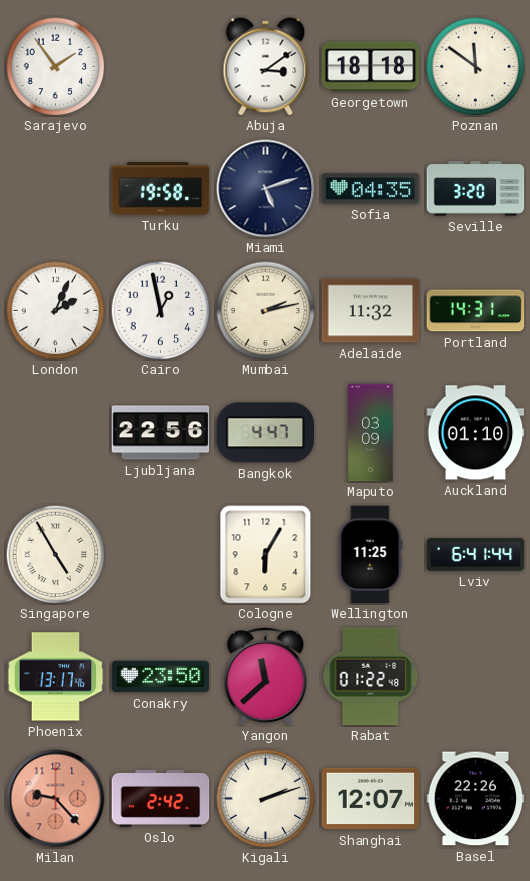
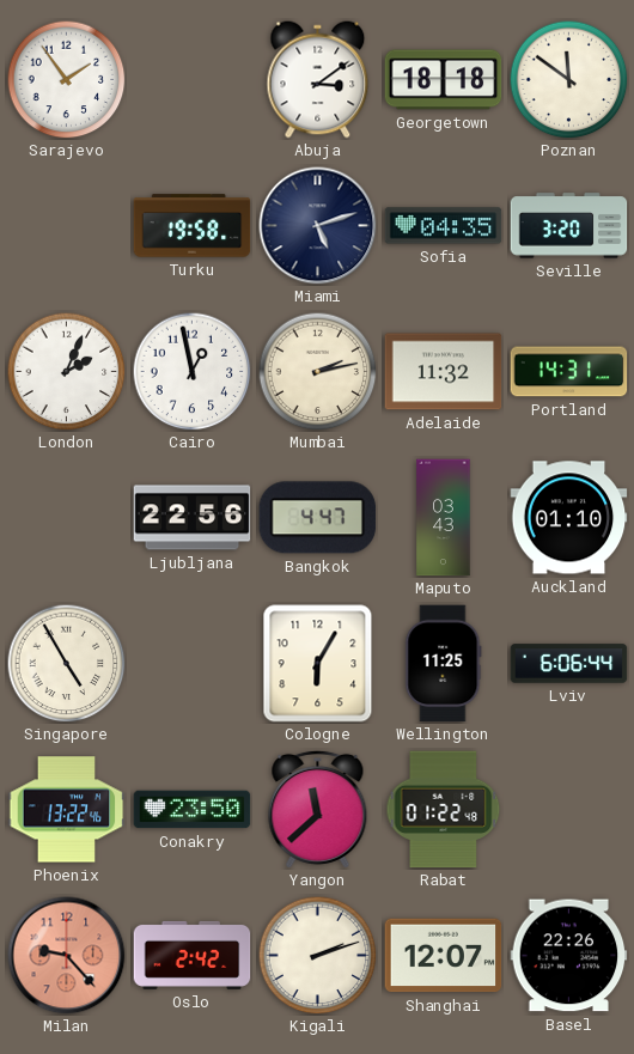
Maputo: 03:09 -> 03:43 (444, 518)
Lviv: 6:41 -> 6:06 (569, 664)
Phoenix: 13:17 -> 13:22 (67, 810)
